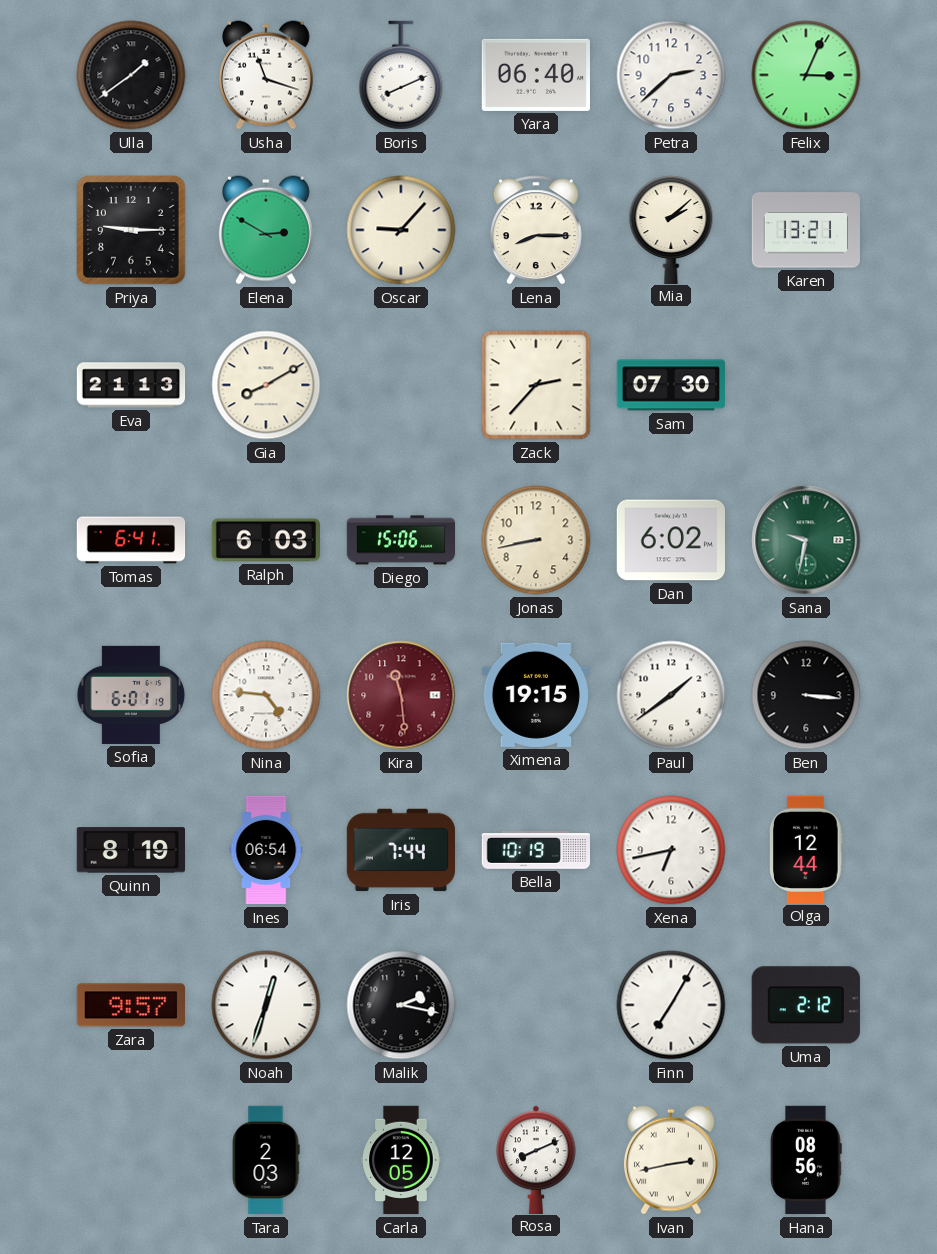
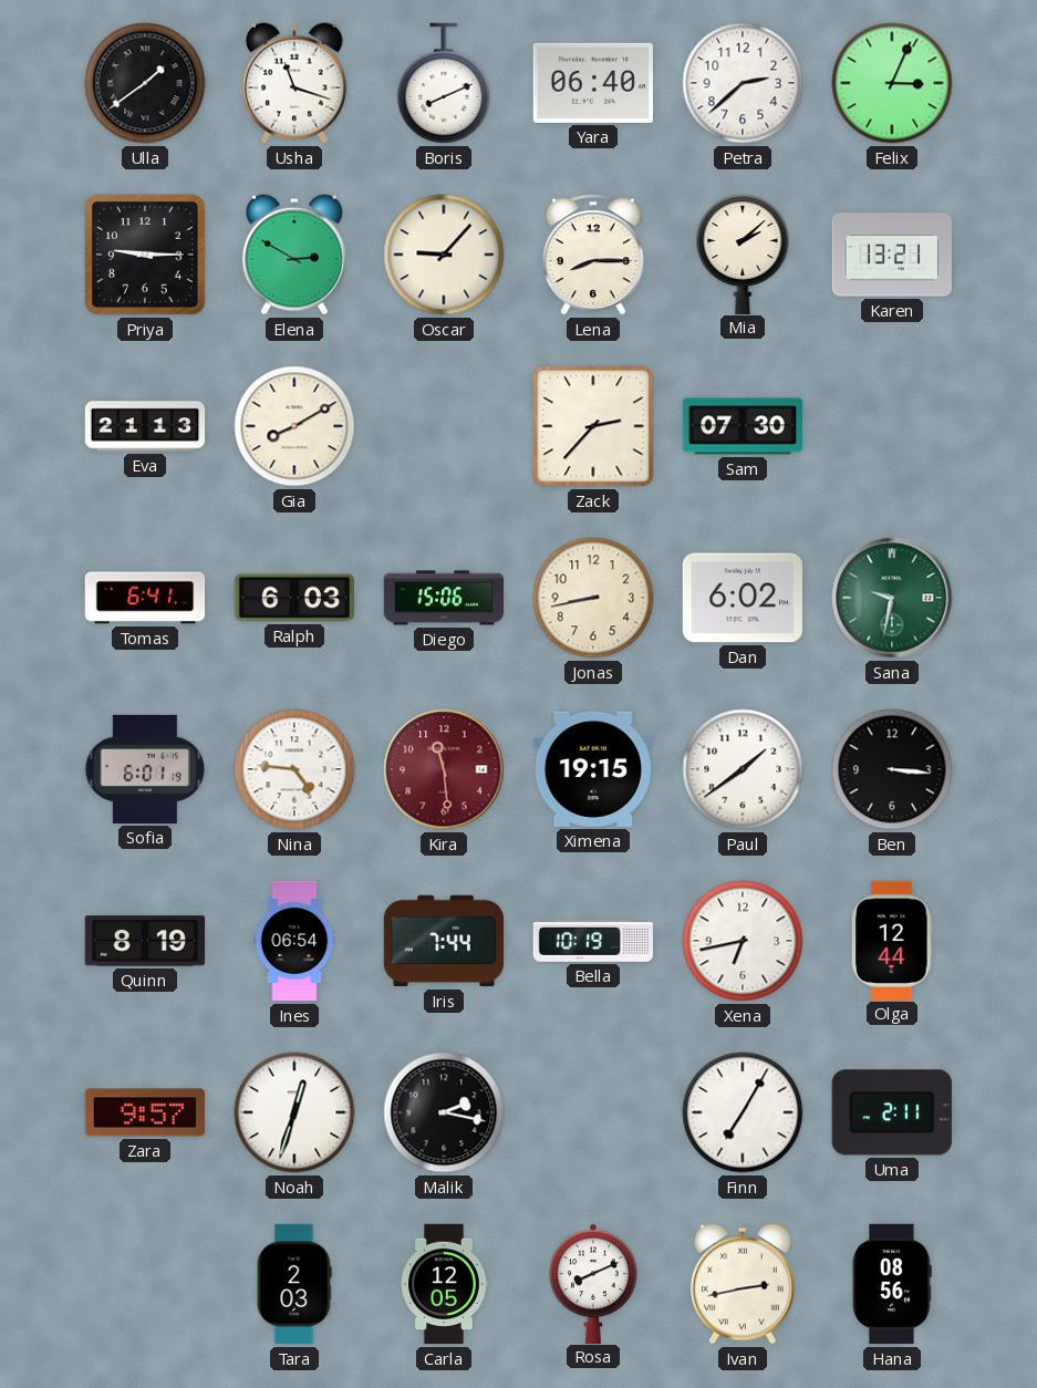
Uma: 2:12 -> 2:11 (892, 1112)
